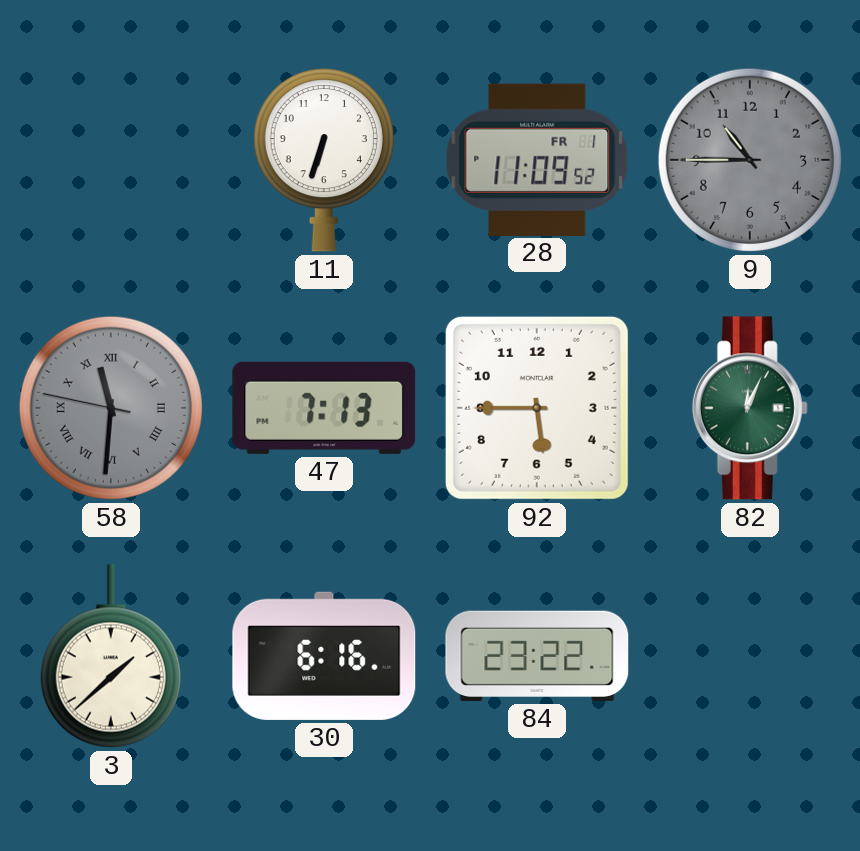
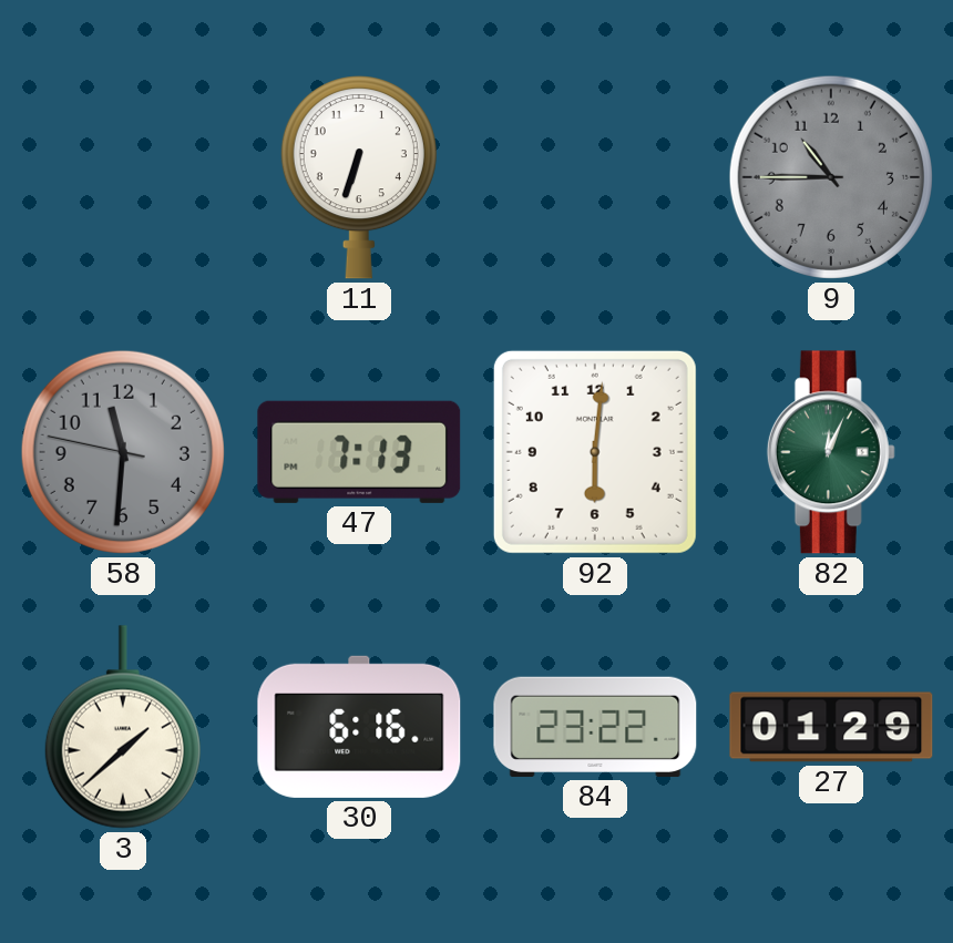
28: 11:09 -> none (537, 159)
58 numerals: Roman -> Arabic (123, 452)
92: 5:45 -> 6:01 (595, 452)
27: none -> 01:29 (831, 727)
